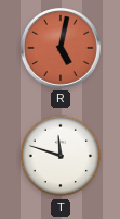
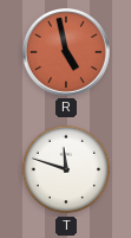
R: 5:02 -> 4:58 (66, 52)
